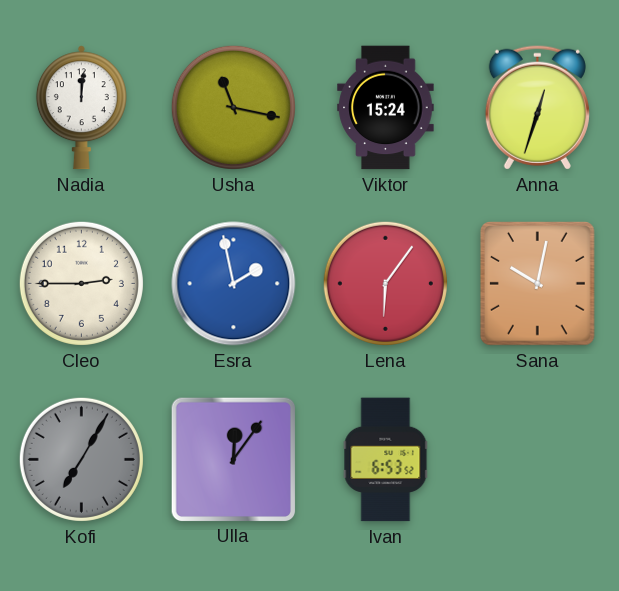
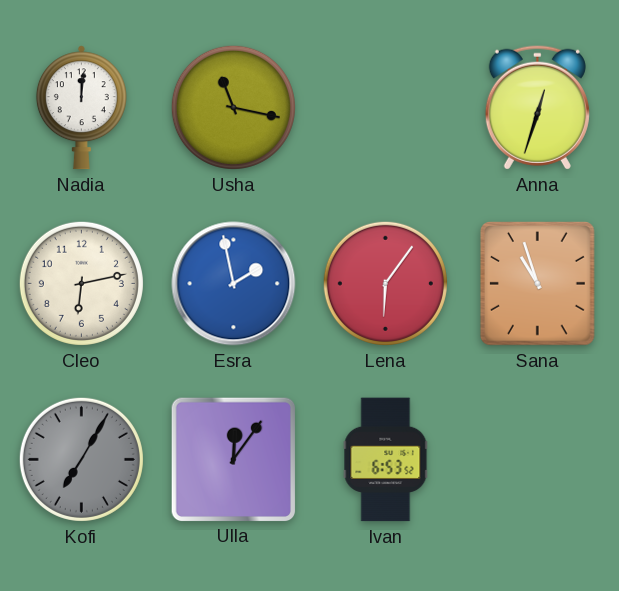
Viktor: 15:24 -> none (386, 108)
Cleo: 2:45 -> 6:13 (81, 283)
Sana: 10:02 -> 10:57 (537, 284)
